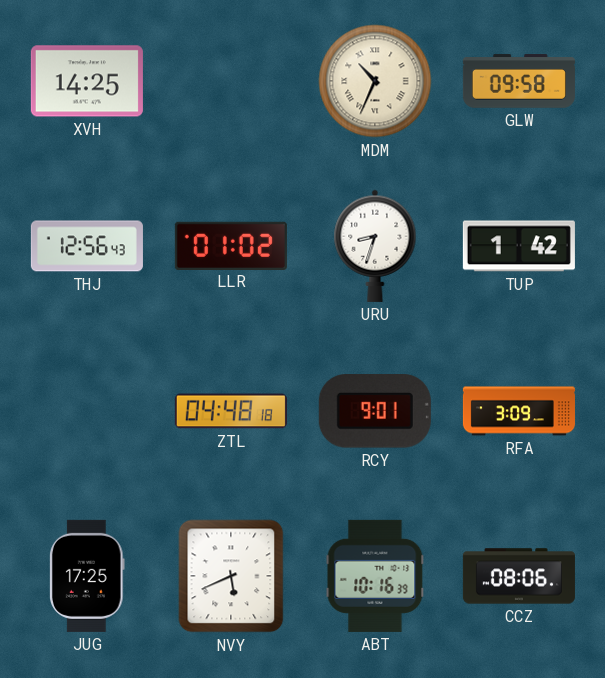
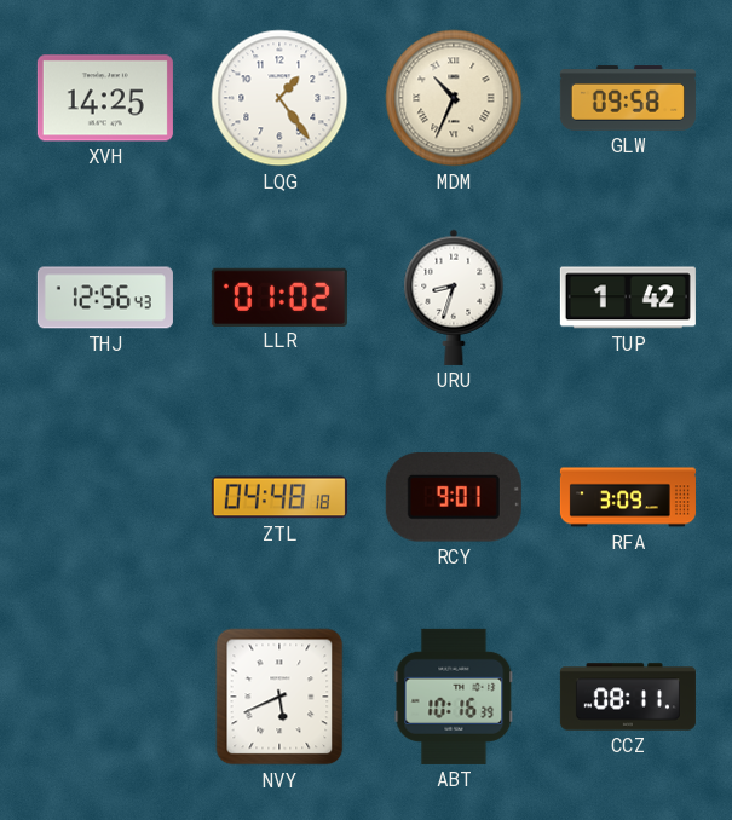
LQG: none -> 1:24 (279, 98)
JUG: 17:25 -> none (88, 576)
CCZ: 08:06 -> 08:11 (628, 697)
